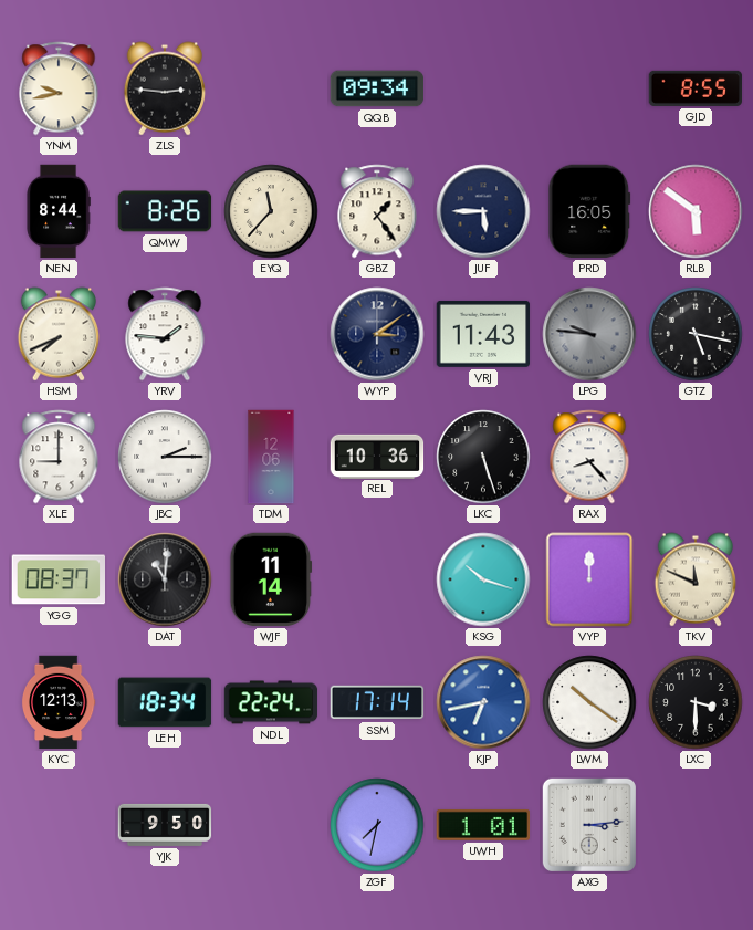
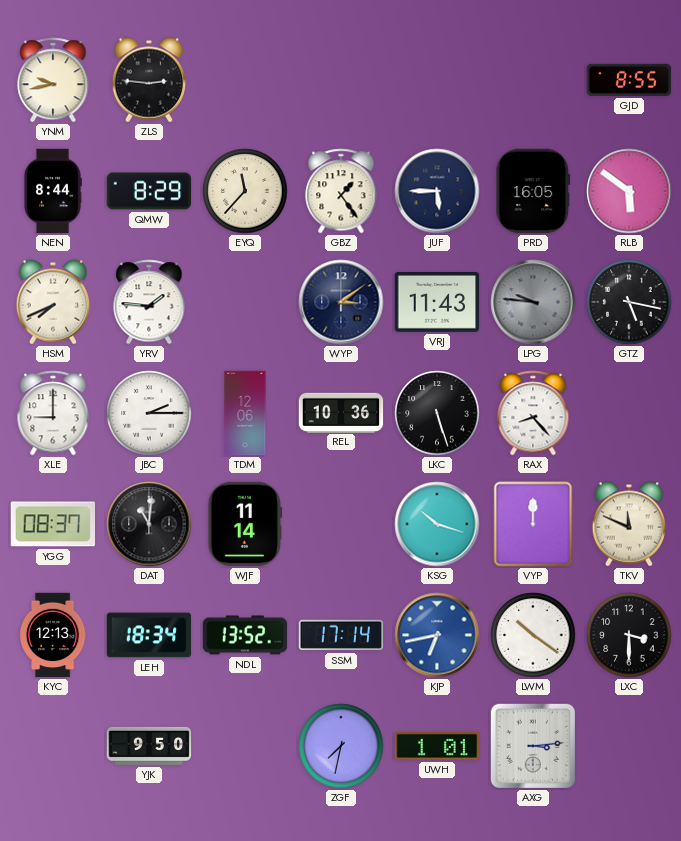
QQB: 09:34 -> none (377, 88)
QMW: 8:26 -> 8:29 (149, 191)
NDL: 22:24 -> 13:52 (245, 635)
